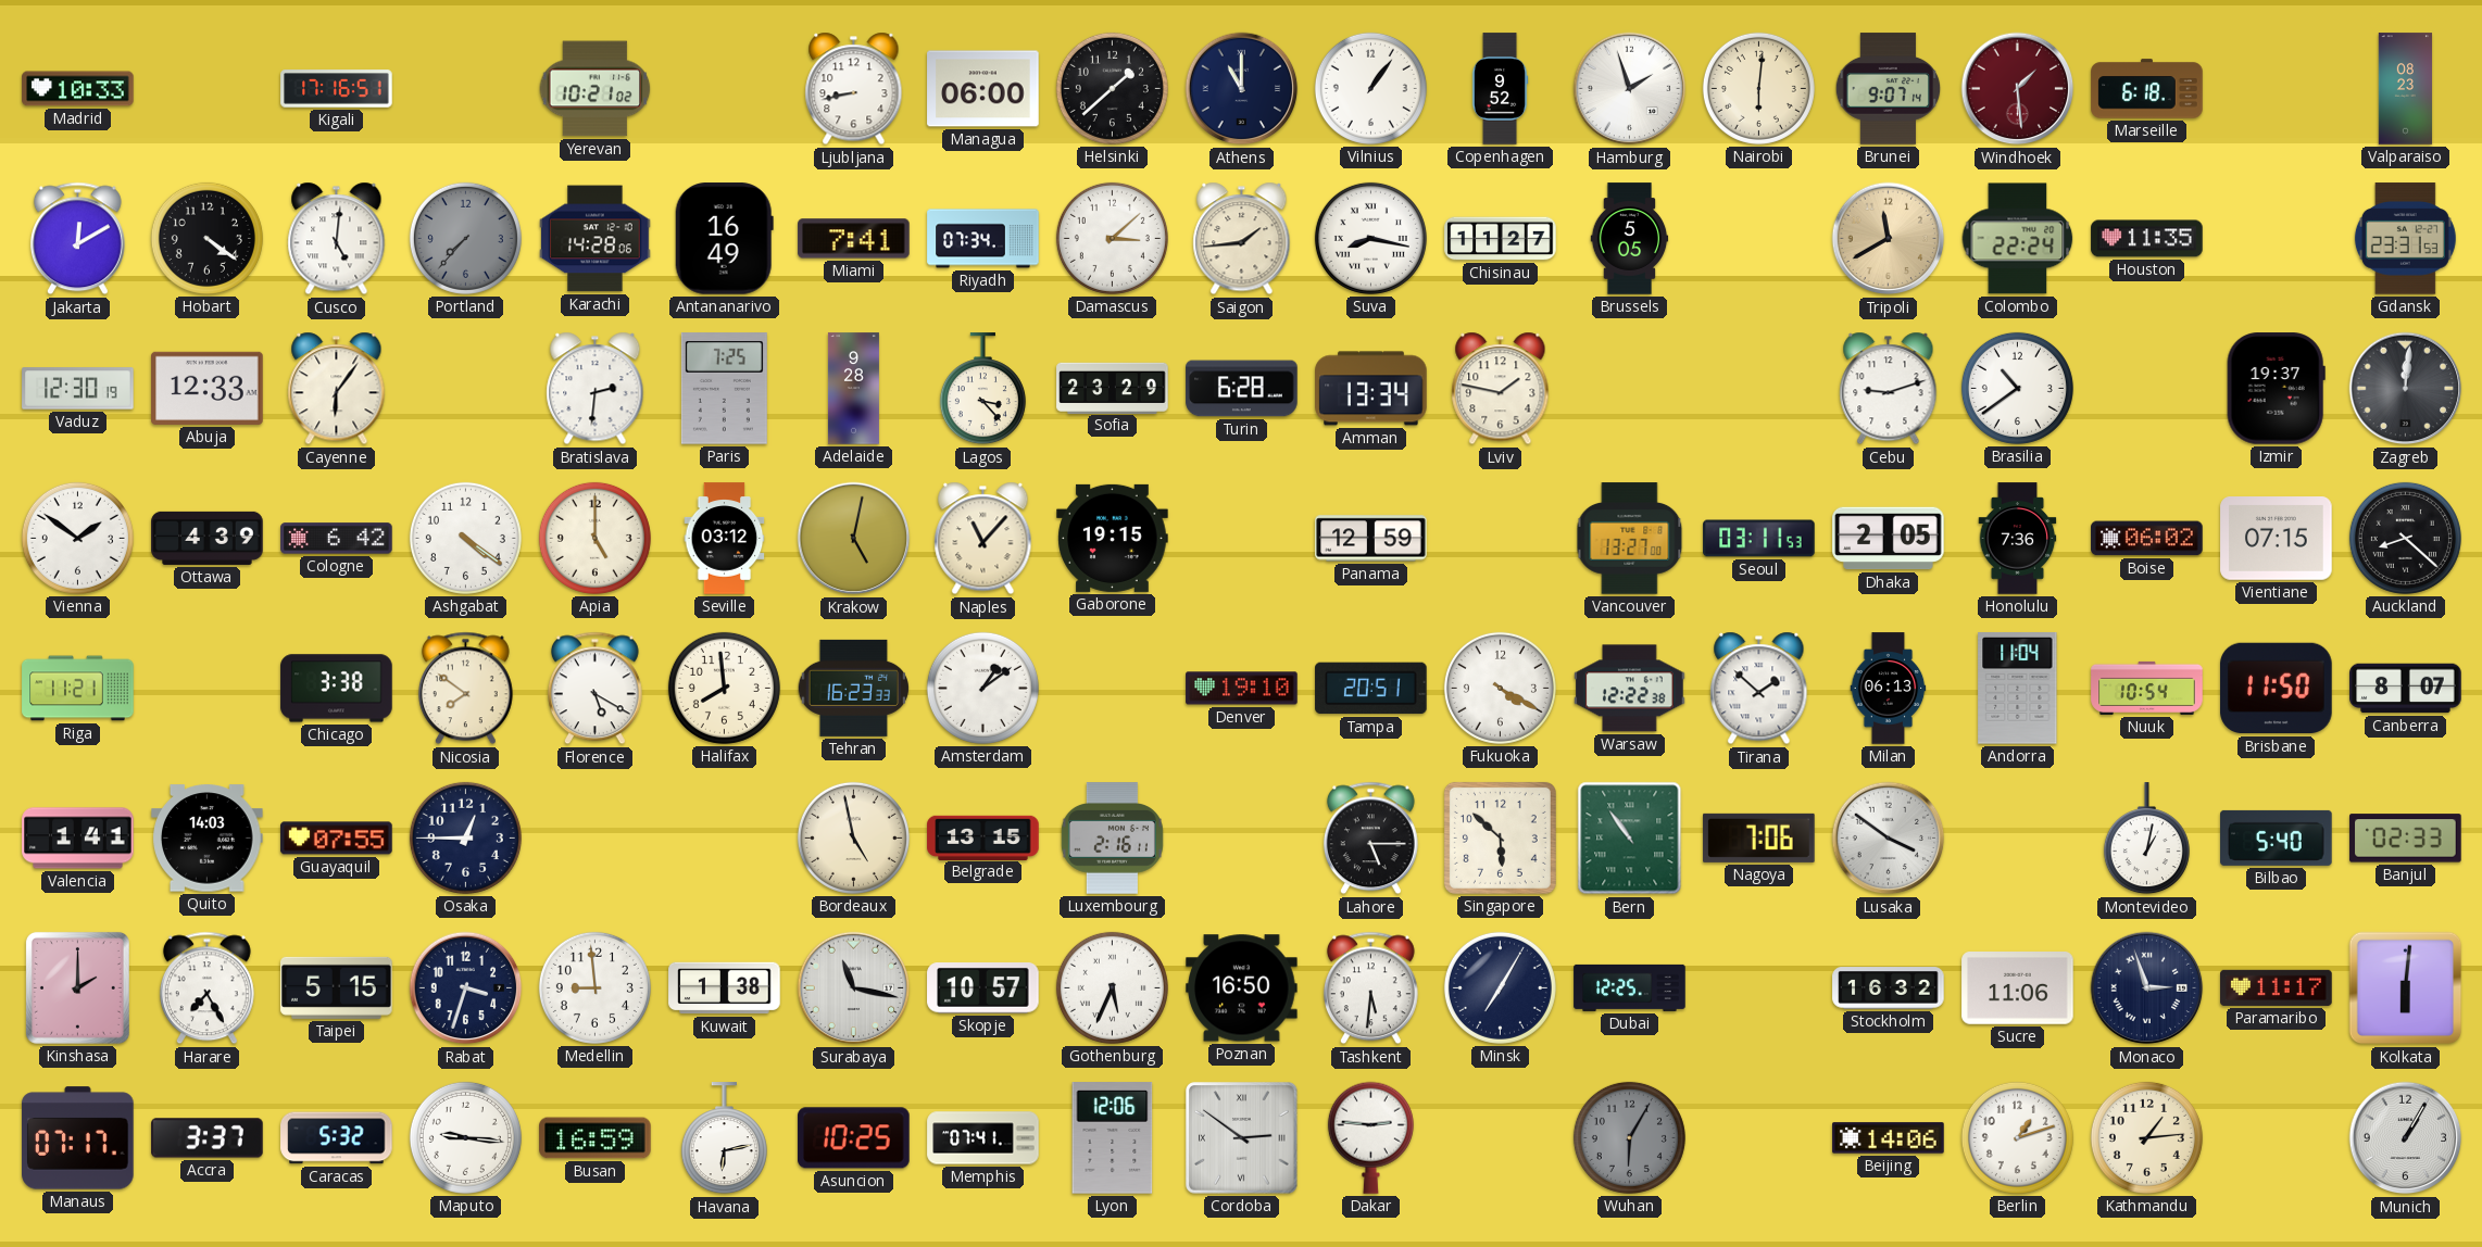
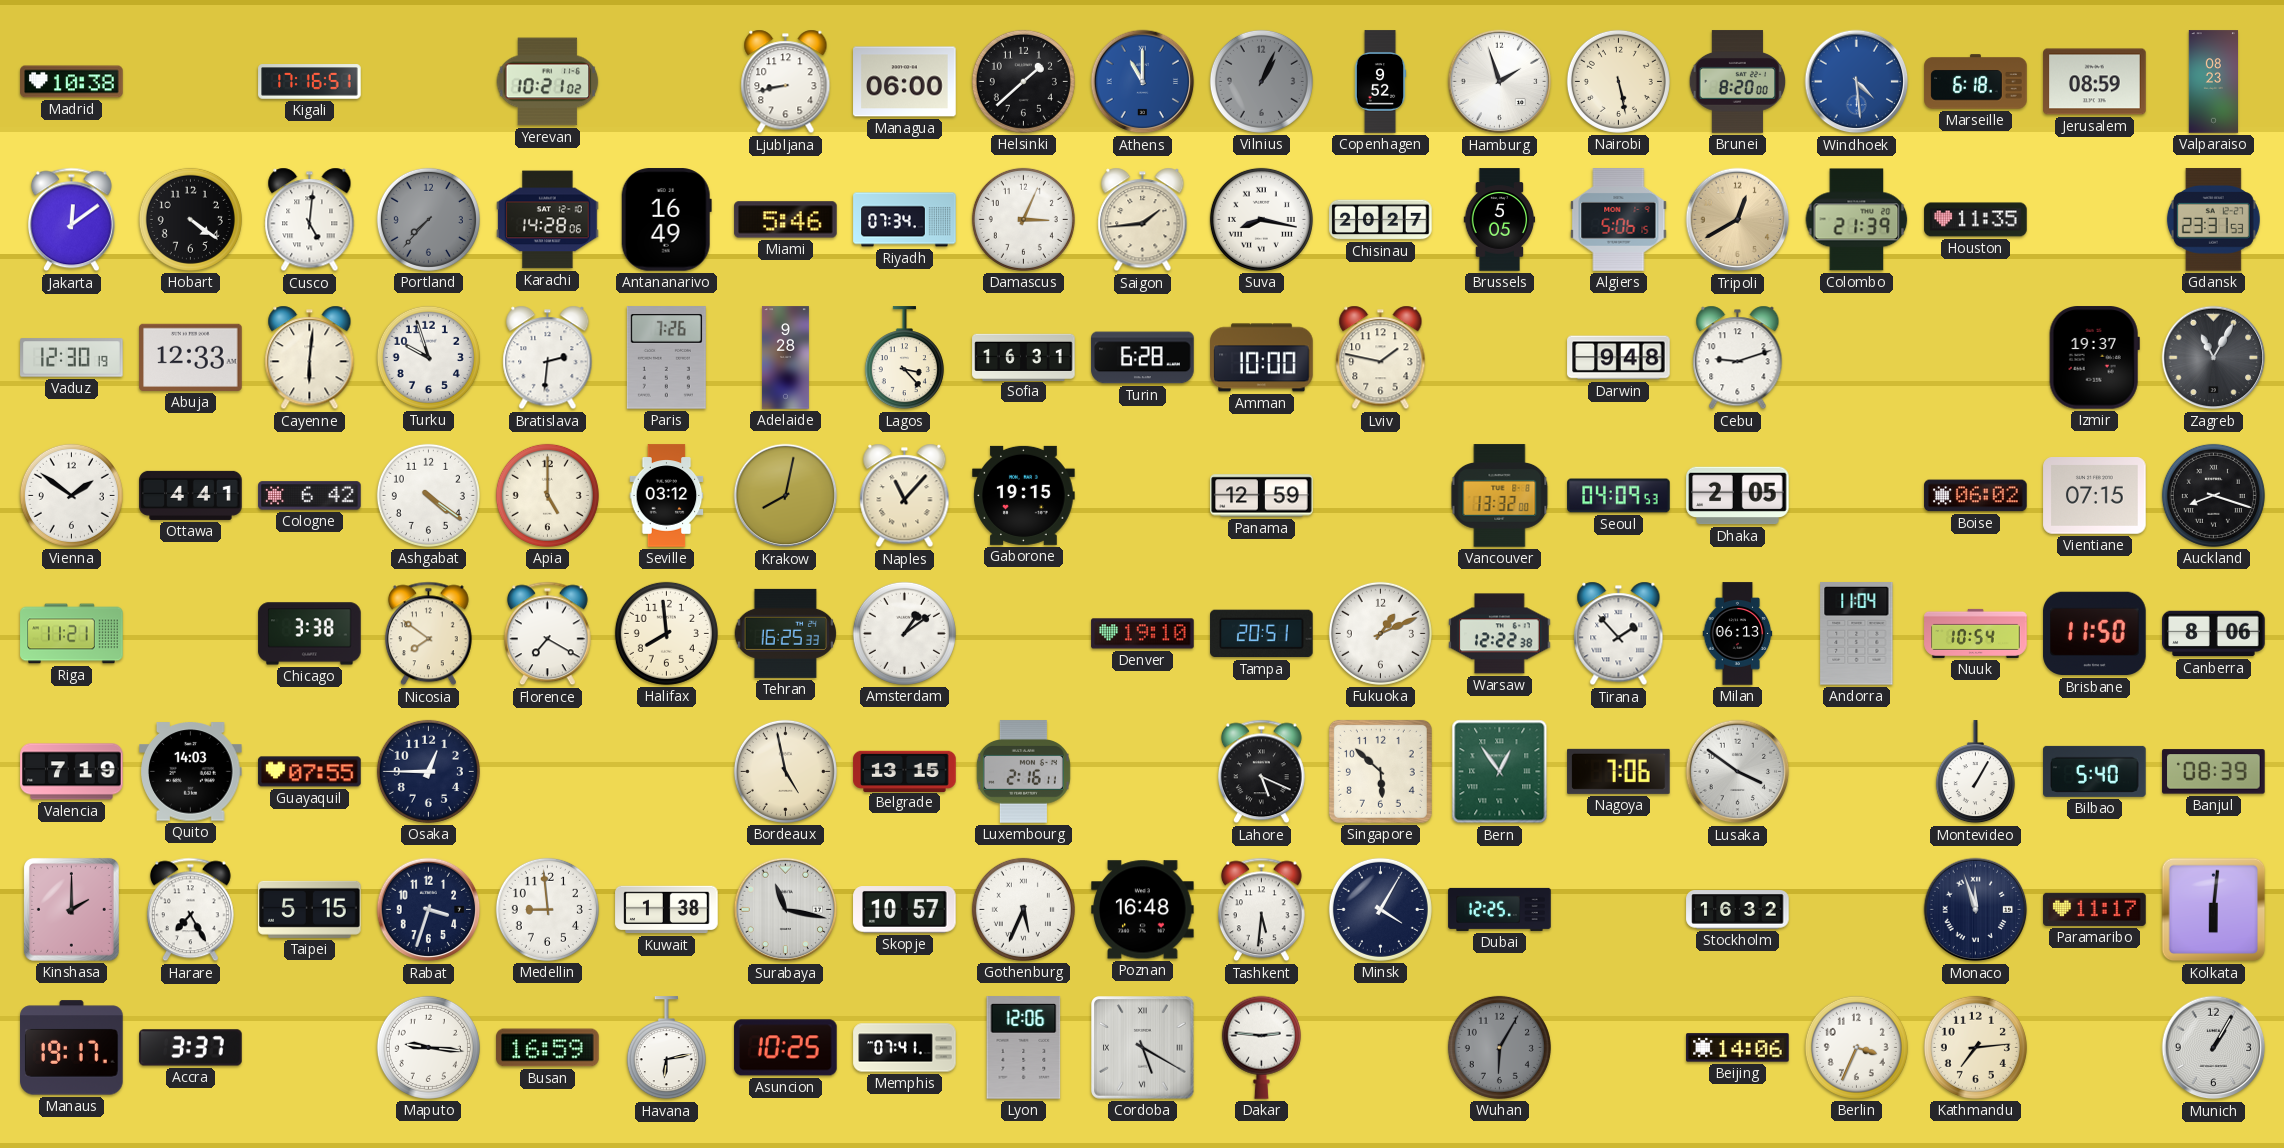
Madrid: 10:33 -> 10:38 (72, 82)
Athens dial: navy -> blue (1143, 82)
Vilnius: 1:06 -> 1:04 (1261, 81)
Vilnius dial: white -> grey (1261, 81)
Nairobi: 6:01 -> 5:28 (1618, 81)
Brunei: 9:07 -> 8:20 (1738, 82)
Windhoek: 1:29 -> 4:29 (1857, 82)
Windhoek dial: burgundy -> blue (1857, 82)
Jerusalem: none -> 08:59 (2095, 82)
Jakarta: 12:10 -> 12:09 (71, 220)
Miami: 7:41 -> 5:46 (786, 220)
Damascus: 3:08 -> 3:04 (1023, 219)
Chisinau: 11:27 -> 20:27 (1381, 220)
Algiers: none -> 5:06 (1619, 220)
Tripoli: 11:40 -> 12:40 (1738, 220)
Colombo: 22:24 -> 21:39 (1857, 220)
Cayenne: 6:06 -> 6:01 (310, 358)
Turku: none -> 9:57 (428, 357)
Paris: 7:25 -> 7:26 (666, 358)
Sofia: 23:29 -> 16:31 (1024, 357)
Amman: 13:34 -> 10:00 (1262, 358)
Darwin: none -> 9:48 (1619, 358)
Brasilia: 10:39 -> none (2017, 388)
Zagreb: 12:01 -> 11:05 (2214, 358)
Ottawa: 4:39 -> 4:41 (191, 495)
Krakow: 5:02 -> 8:02 (786, 496)
Vancouver: 13:27 -> 13:32 (1500, 496)
Seoul: 03:11 -> 04:09 (1619, 496)
Honolulu: 7:36 -> none (2018, 539)
Auckland: 8:22 -> 8:18 (2213, 495)
Florence: 5:20 -> 7:20 (547, 634)
Tehran: 16:23 -> 16:25 (785, 633)
Fukuoka: 4:20 -> 1:11 (1380, 633)
Tirana: 1:52 -> 1:53 (1619, 634)
Canberra: 8:07 -> 8:06 (2214, 634)
Valencia: 1:41 -> 7:19 (72, 772)
Lahore: 5:15 -> 5:19 (1261, 772)
Bern: 10:54 -> 12:54 (1500, 772)
Montevideo: 1:02 -> 1:05 (1975, 772)
Banjul: 02:33 -> 08:39 (2214, 772)
Poznan: 16:50 -> 16:48 (1143, 910)
Minsk: 7:05 -> 4:05 (1380, 909)
Sucre: 11:06 -> none (2018, 988)
Monaco: 2:57 -> 11:57 (1976, 910)
Manaus: 07:17 -> 19:17 (72, 1048)
Caracas: 5:32 -> none (337, 1138)
Cordoba: 2:51 -> 5:20 (1143, 1048)
Berlin: 1:12 -> 3:34 (1856, 1047)
Kathmandu: 1:14 -> 7:14 (1975, 1047)
